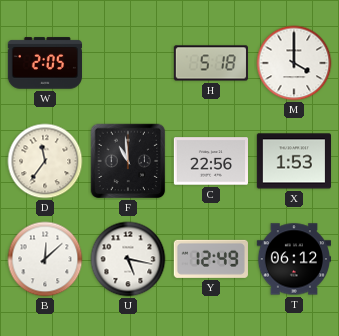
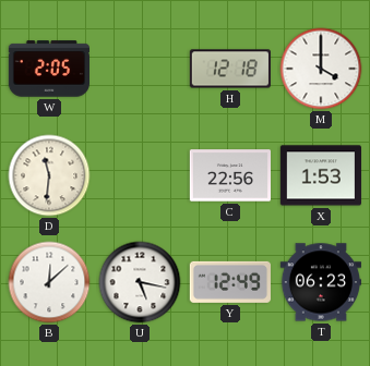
H: 5:18 -> 12:18 (229, 69)
D: 11:36 -> 11:31 (49, 175)
F: 10:59 -> none (128, 161)
T: 06:12 -> 06:23 (320, 282)
